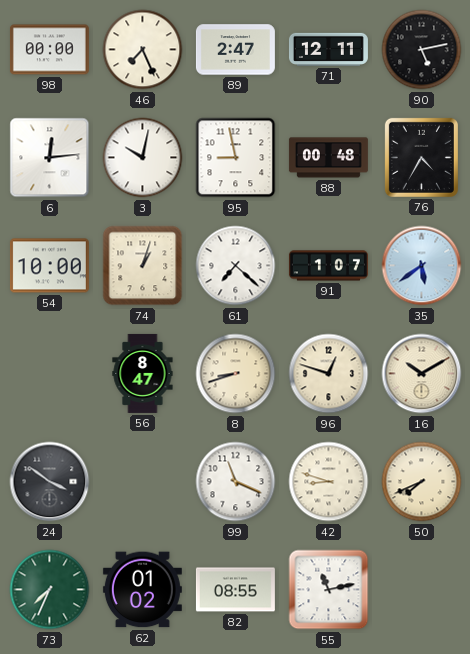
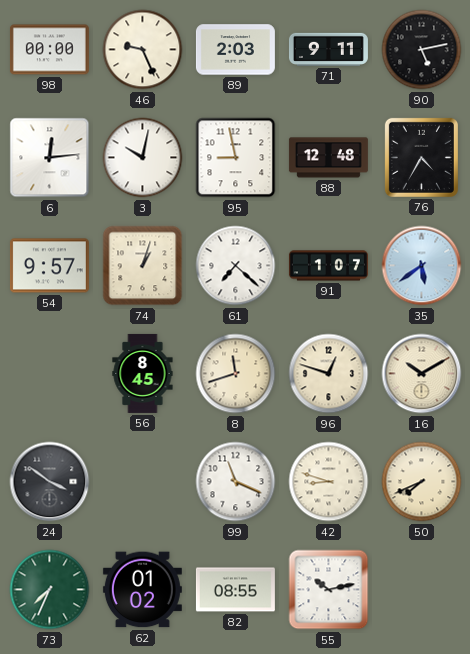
46: 7:26 -> 9:26 (143, 50)
89: 2:47 -> 2:03 (235, 50)
71: 12:11 -> 9:11 (328, 49)
88: 00:48 -> 12:48 (328, 158)
54: 10:00 -> 9:57 (49, 266)
56: 8:47 -> 8:45 (143, 373)
8: 8:42 -> 11:42 (236, 374)
55: 11:13 -> 10:13 (329, 590)
